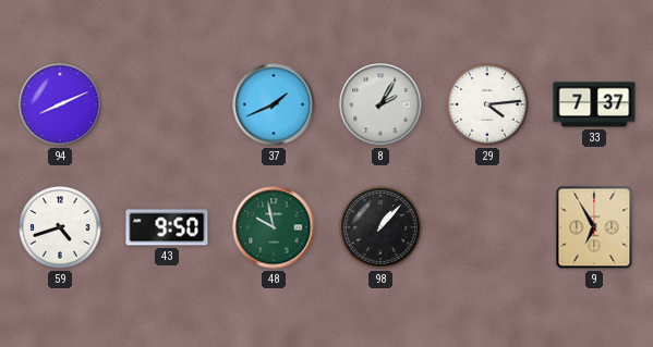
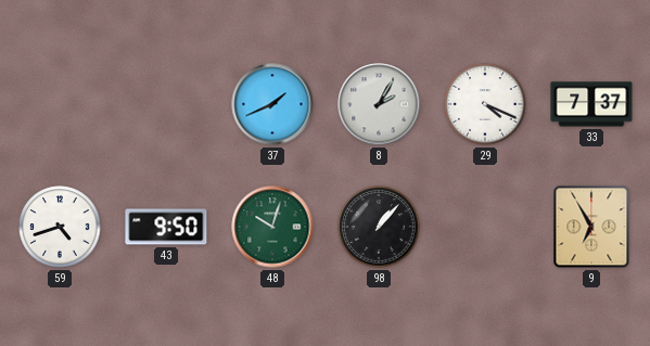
94: 8:11 -> none (60, 104)
29: 4:14 -> 4:19 (485, 104)
48: 9:58 -> 10:03 (272, 227)
